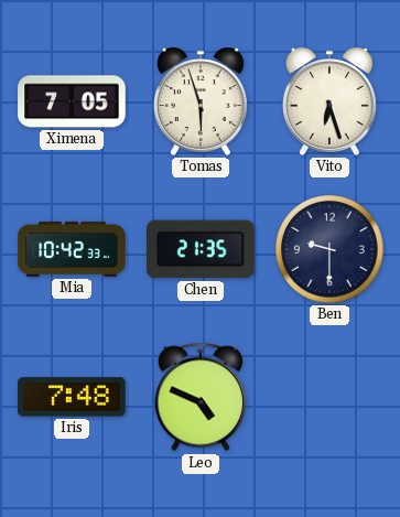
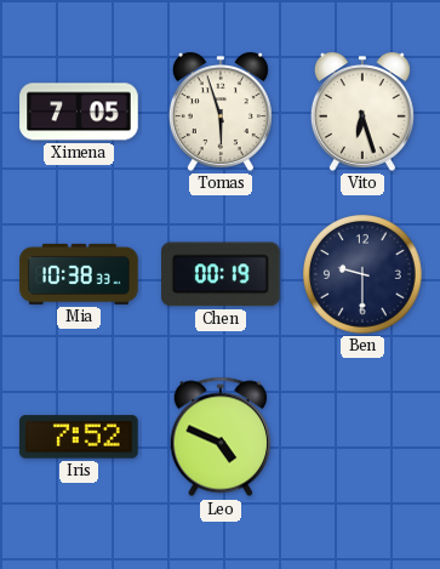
Mia: 10:42 -> 10:38 (79, 274)
Chen: 21:35 -> 00:19 (222, 274)
Iris: 7:48 -> 7:52 (79, 437)
